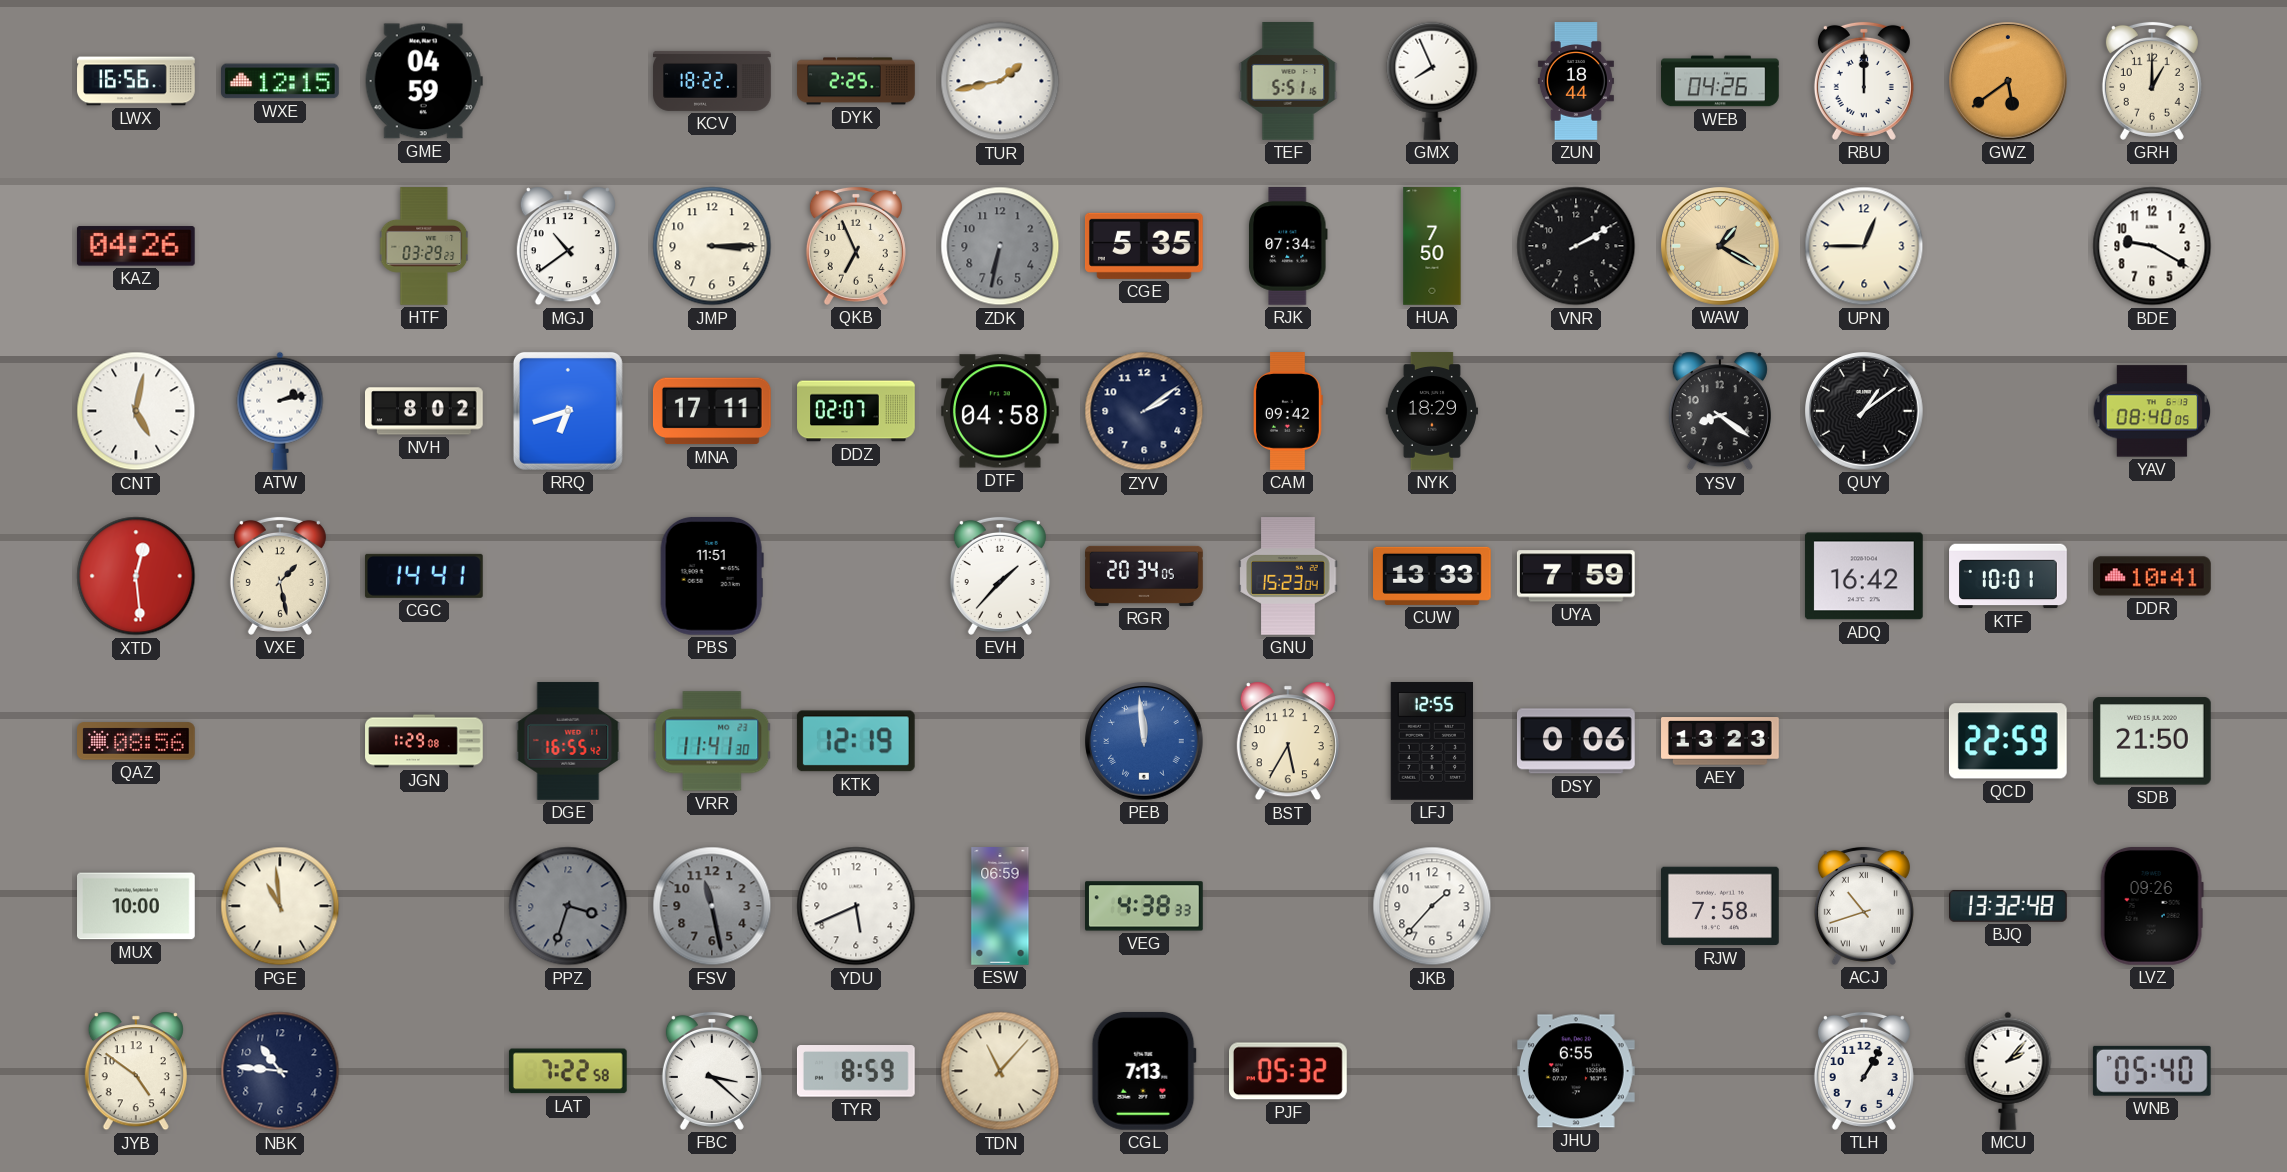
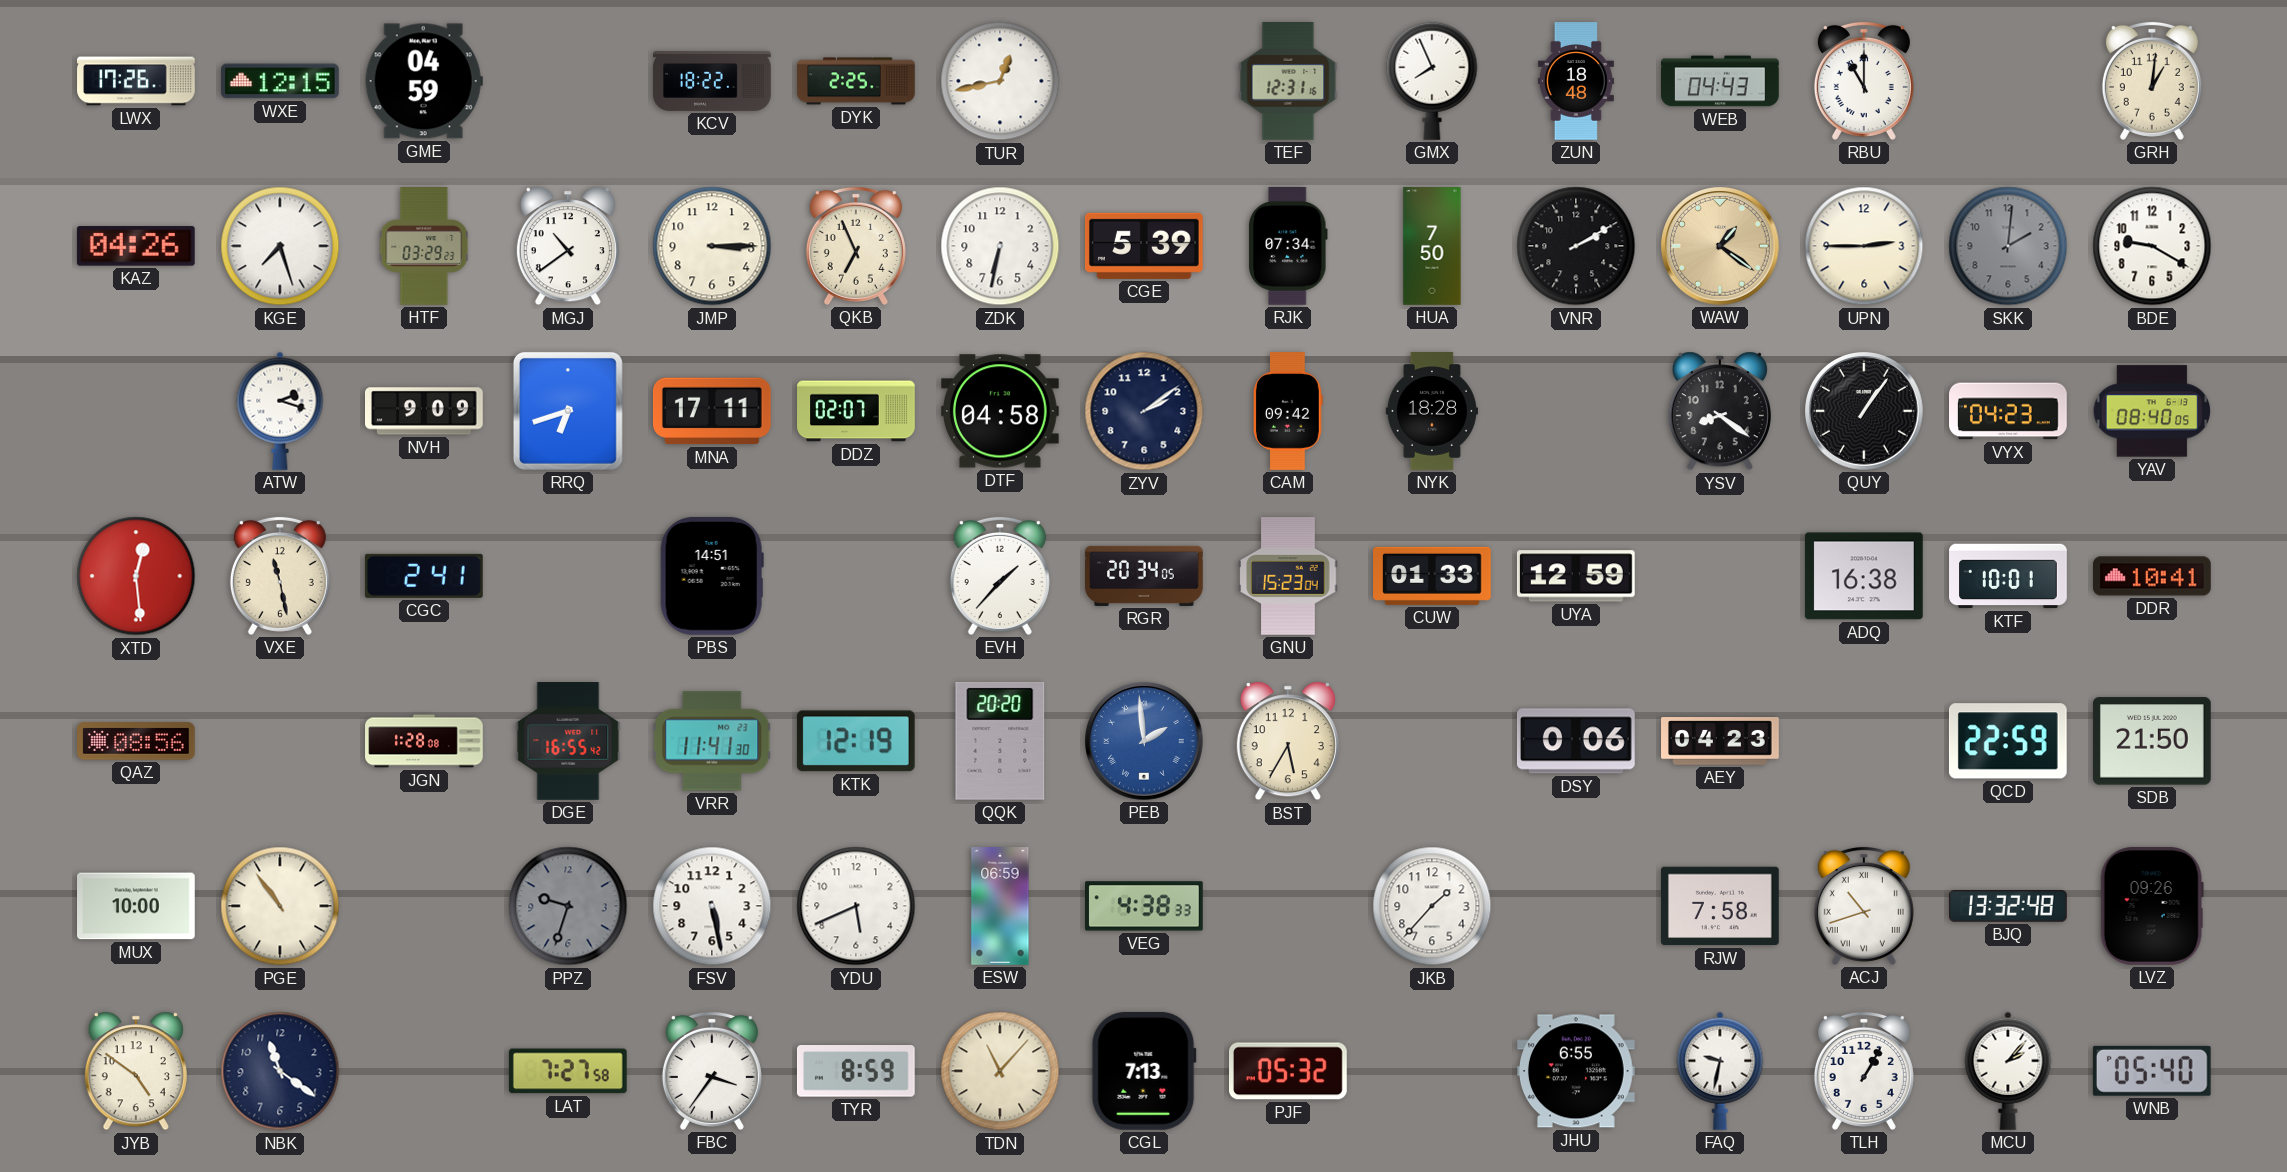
LWX: 16:56 -> 17:26 (136, 81)
TUR: 1:43 -> 12:43 (1000, 81)
TEF: 5:51 -> 12:31 (1288, 82)
ZUN: 18:44 -> 18:48 (1576, 81)
WEB: 04:26 -> 04:43 (1721, 81)
RBU: 12:00 -> 11:00 (1864, 81)
GWZ: 5:39 -> none (2009, 82)
GRH: 1:00 -> 1:01 (2152, 81)
KGE: none -> 7:27 (280, 246)
ZDK dial: grey -> white (1000, 246)
CGE: 5:35 -> 5:39 (1144, 246)
WAW: 1:20 -> 1:21 (1721, 247)
UPN: 12:45 -> 2:45 (1864, 246)
SKK: none -> 2:01 (2008, 246)
CNT: 5:02 -> none (136, 411)
ATW: 2:13 -> 2:18 (280, 411)
NVH: 8:02 -> 9:09 (425, 411)
NYK: 18:29 -> 18:28 (1432, 411)
QUY: 1:09 -> 1:06 (1865, 412)
VYX: none -> 04:23 (2009, 411)
VXE: 1:28 -> 11:28 (280, 576)
CGC: 14:41 -> 2:41 (424, 576)
PBS: 11:51 -> 14:51 (712, 576)
CUW: 13:33 -> 01:33 (1433, 576)
UYA: 7:59 -> 12:59 (1576, 576)
ADQ: 16:42 -> 16:38 (1864, 576)
JGN: 1:29 -> 1:28 (424, 741)
QQK: none -> 20:20 (1000, 741)
PEB: 11:59 -> 1:59 (1145, 742)
LFJ: 12:55 -> none (1431, 742)
AEY: 13:23 -> 04:23 (1720, 741)
PGE: 10:59 -> 10:54 (280, 906)
PPZ: 3:33 -> 9:33 (568, 906)
FSV: 11:28 -> 5:28 (712, 906)
FSV dial: grey -> white (712, 906)
NBK: 10:46 -> 11:21 (280, 1071)
LAT: 7:22 -> 7:27 (568, 1071)
FBC: 3:22 -> 3:36 (712, 1071)
FAQ: none -> 9:32 (1720, 1071)
